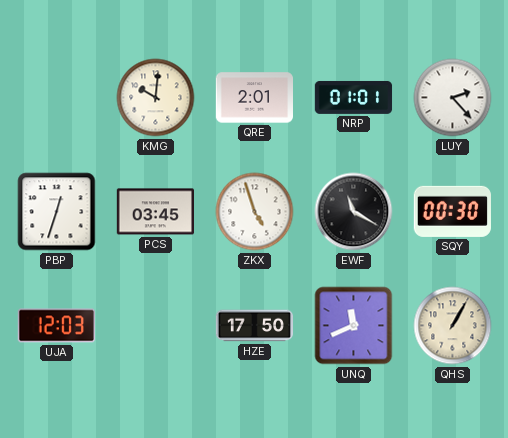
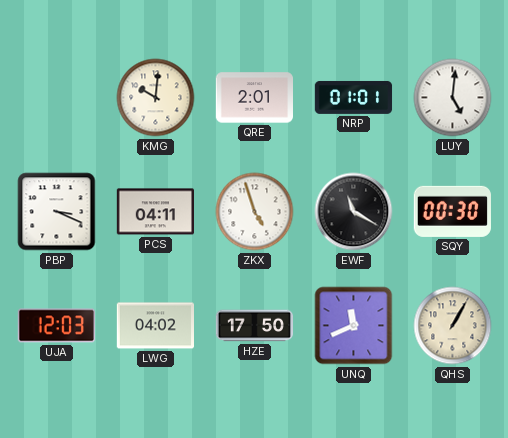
LUY: 2:23 -> 5:01 (453, 98)
PBP: 12:33 -> 3:19 (57, 212)
PCS: 03:45 -> 04:11 (155, 212)
LWG: none -> 04:02 (155, 326)
